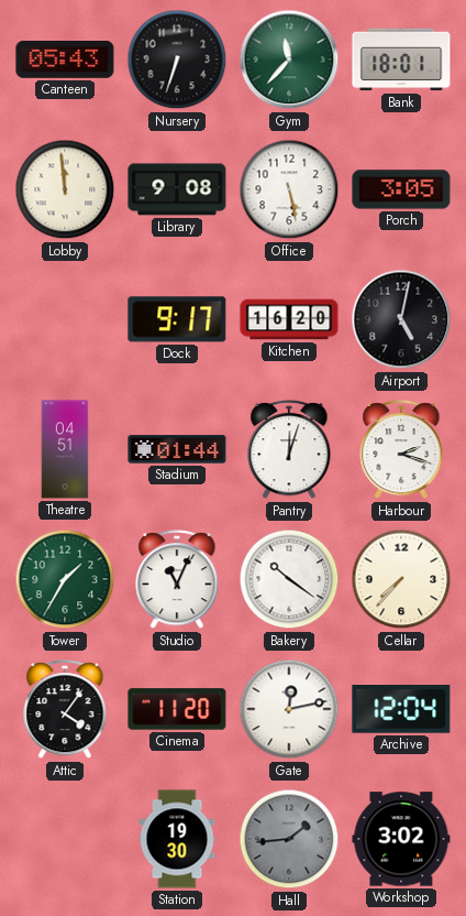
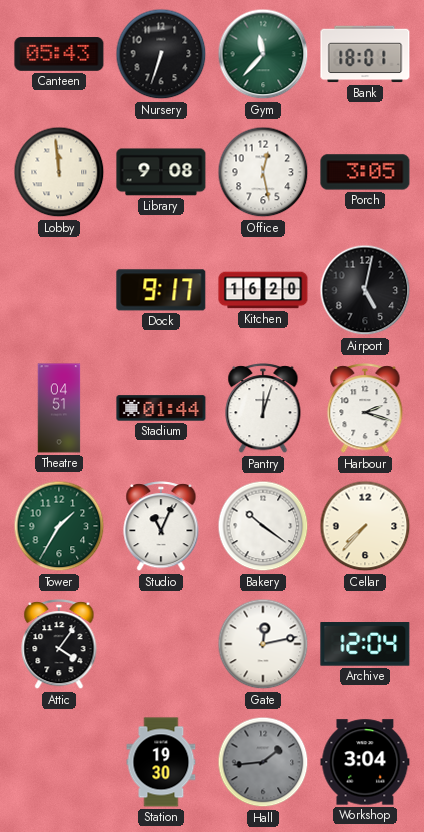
Office: 5:28 -> 12:28 (263, 172)
Cinema: 11:20 -> none (177, 709)
Workshop: 3:02 -> 3:04 (365, 762)
